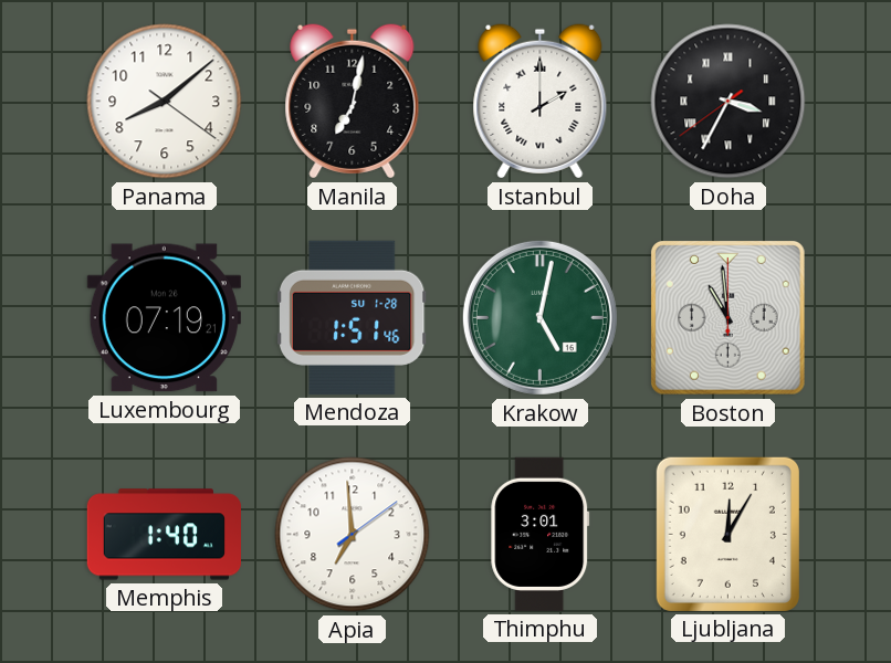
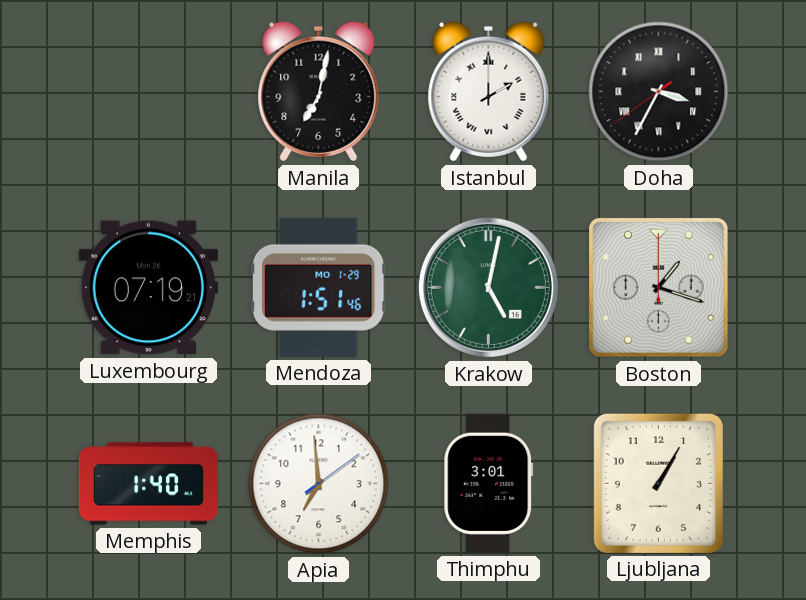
Panama: 8:08 -> none (165, 102)
Mendoza date: SU 1-28 -> MO 1-29 (318, 287)
Boston: 10:59 -> 1:18 (658, 287)
Ljubljana: 12:05 -> 1:05 (658, 483)
